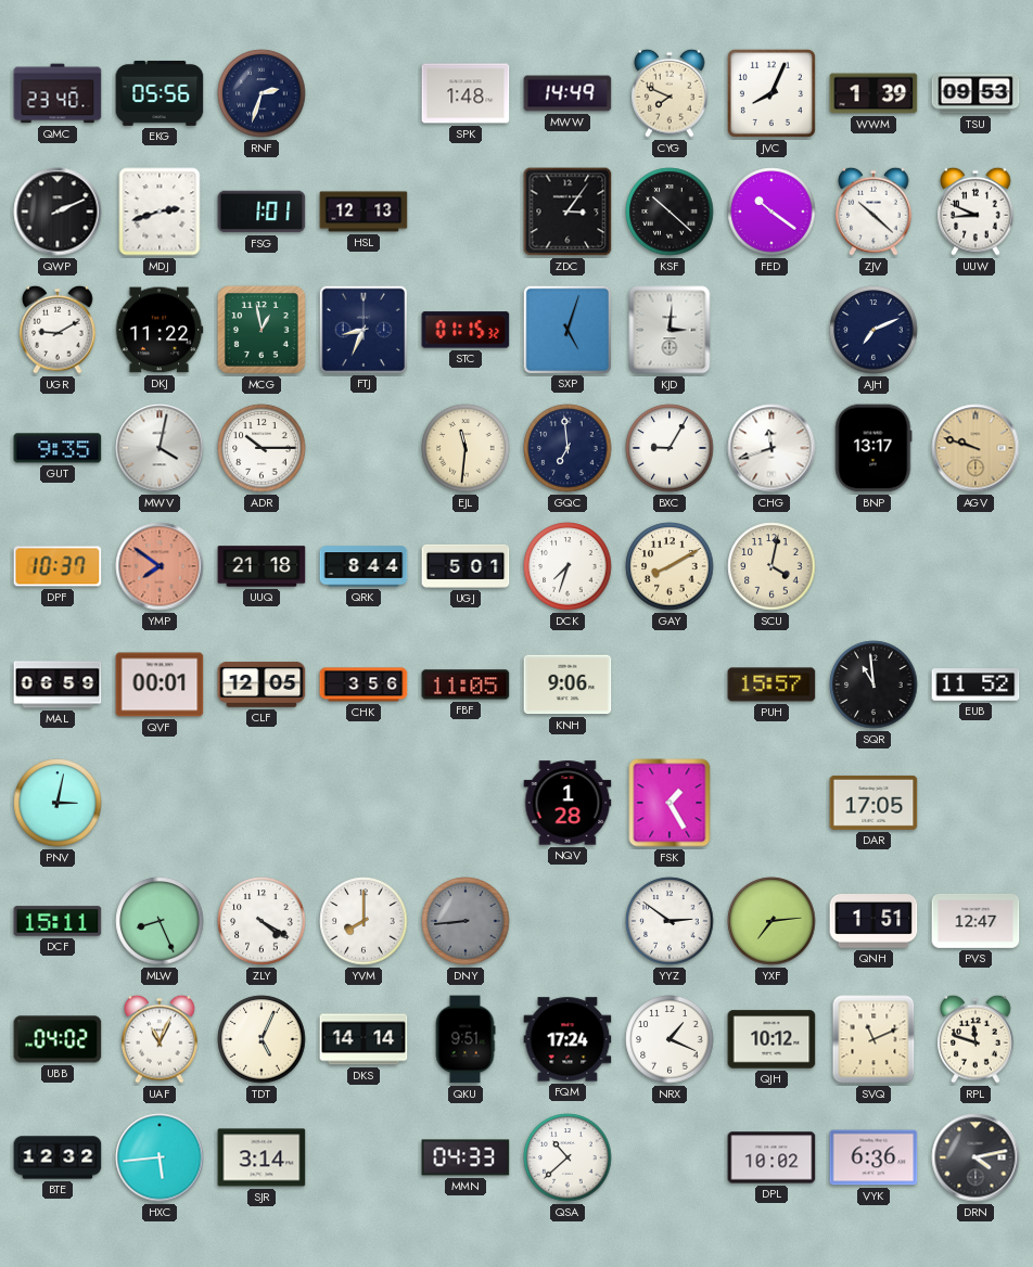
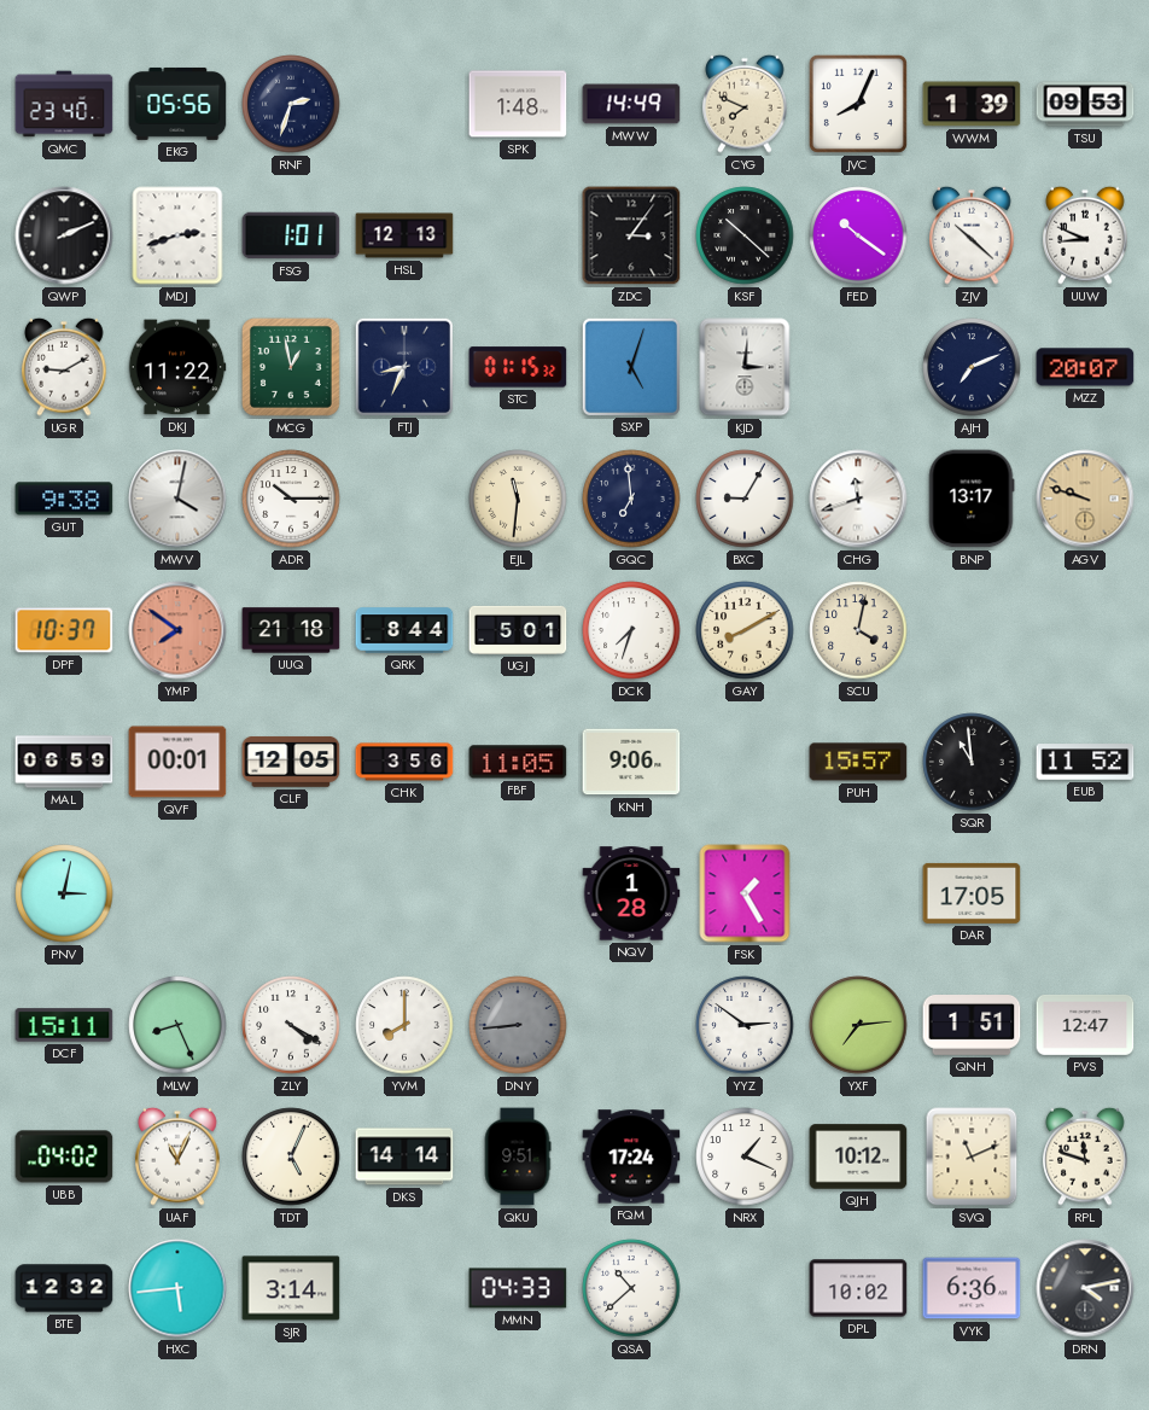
MZZ: none -> 20:07 (1085, 367)
GUT: 9:35 -> 9:38 (64, 499)
